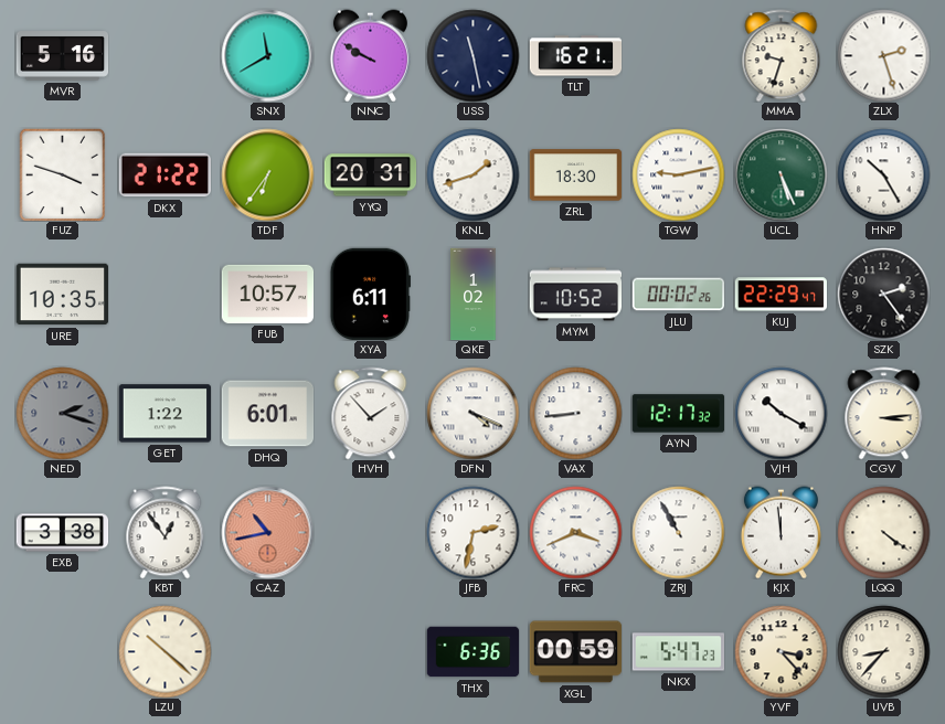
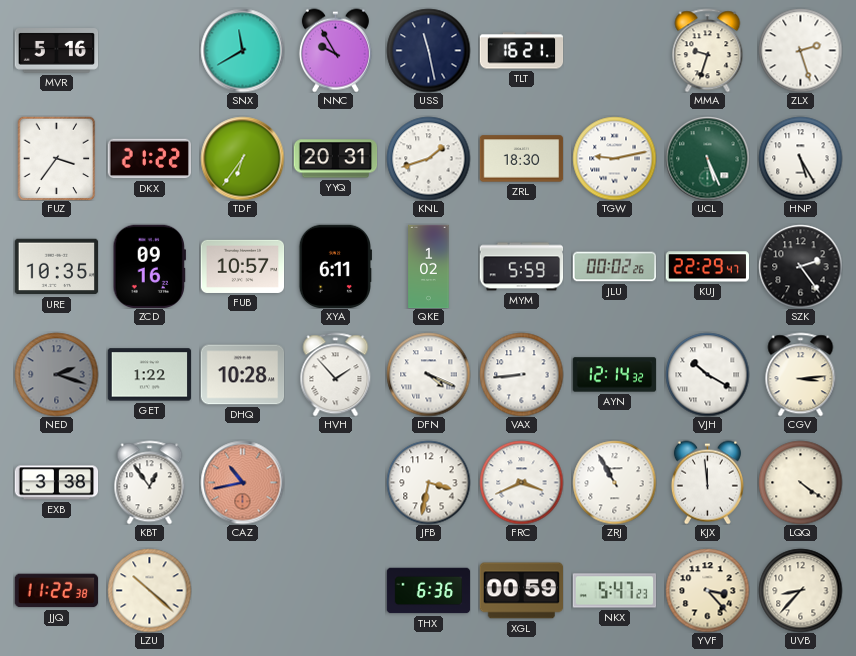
NNC: 9:50 -> 9:55 (335, 50)
FUZ: 3:48 -> 3:36 (57, 158)
HNP: 10:25 -> 5:25 (800, 158)
ZCD: none -> 09:16 (149, 266)
MYM: 10:52 -> 5:59 (521, 267)
DHQ: 6:01 -> 10:28 (242, 375)
AYN: 12:17 -> 12:14 (614, 375)
JFB: 2:32 -> 3:32 (428, 482)
JJQ: none -> 11:22 (56, 591)
